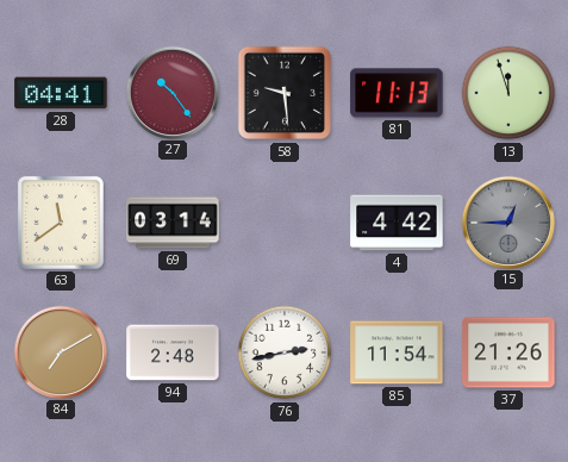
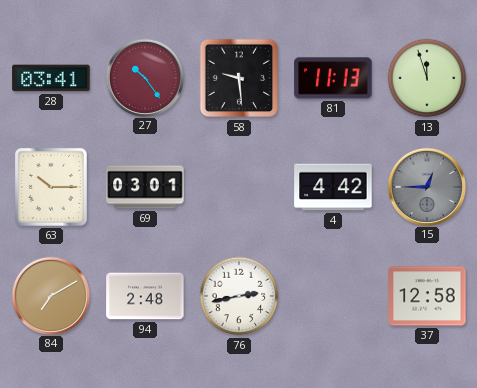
28: 04:41 -> 03:41 (51, 78)
63: 11:39 -> 10:15 (51, 187)
69: 03:14 -> 03:01 (145, 187)
85: 11:54 -> none (397, 352)
37: 21:26 -> 12:58 (427, 296)
